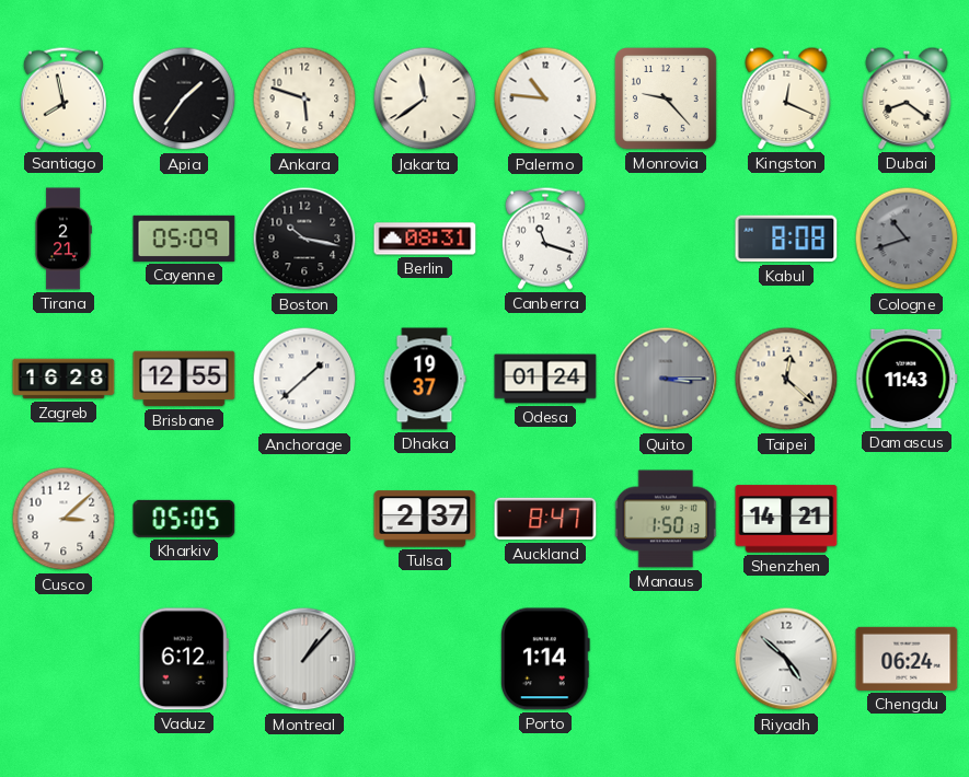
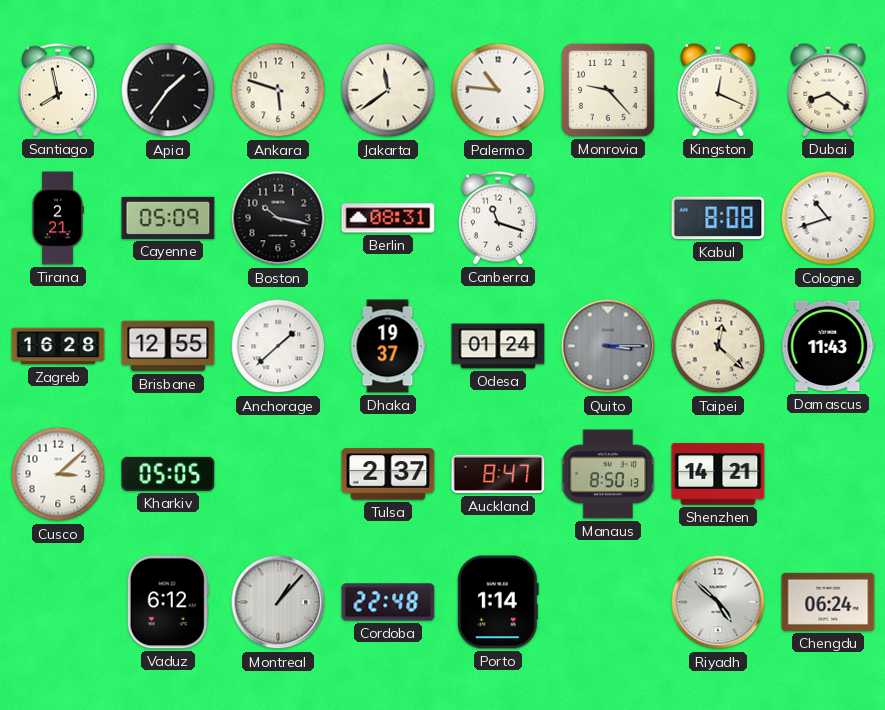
Cologne dial: grey -> white (828, 218)
Manaus: 1:50 -> 8:50 (608, 474)
Cordoba: none -> 22:48 (388, 602)
